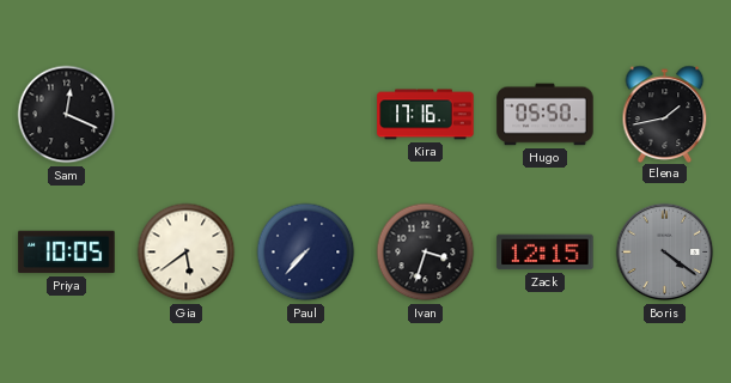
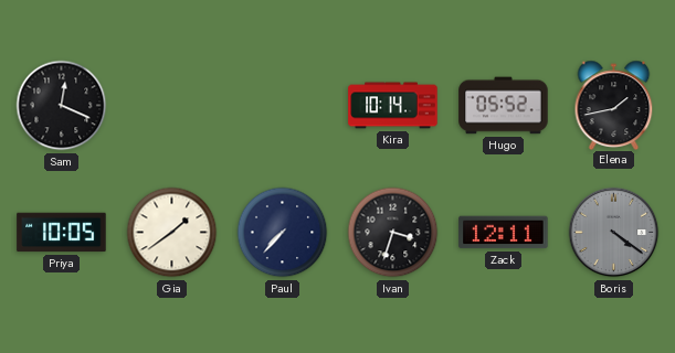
Kira: 17:16 -> 10:14 (393, 106)
Hugo: 05:50 -> 05:52 (504, 106)
Gia: 5:39 -> 1:39 (172, 233)
Zack: 12:15 -> 12:11 (504, 233)
